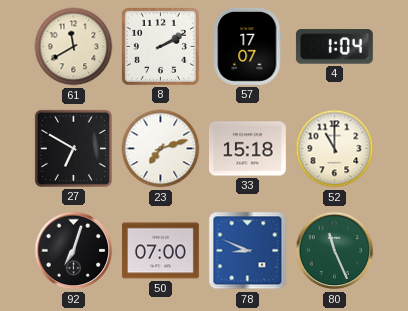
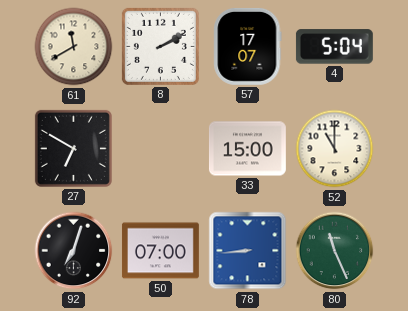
4: 1:04 -> 5:04 (334, 47)
23: 7:12 -> none (161, 149)
33: 15:18 -> 15:00 (247, 149)
78: 8:49 -> 8:44 (248, 251)
